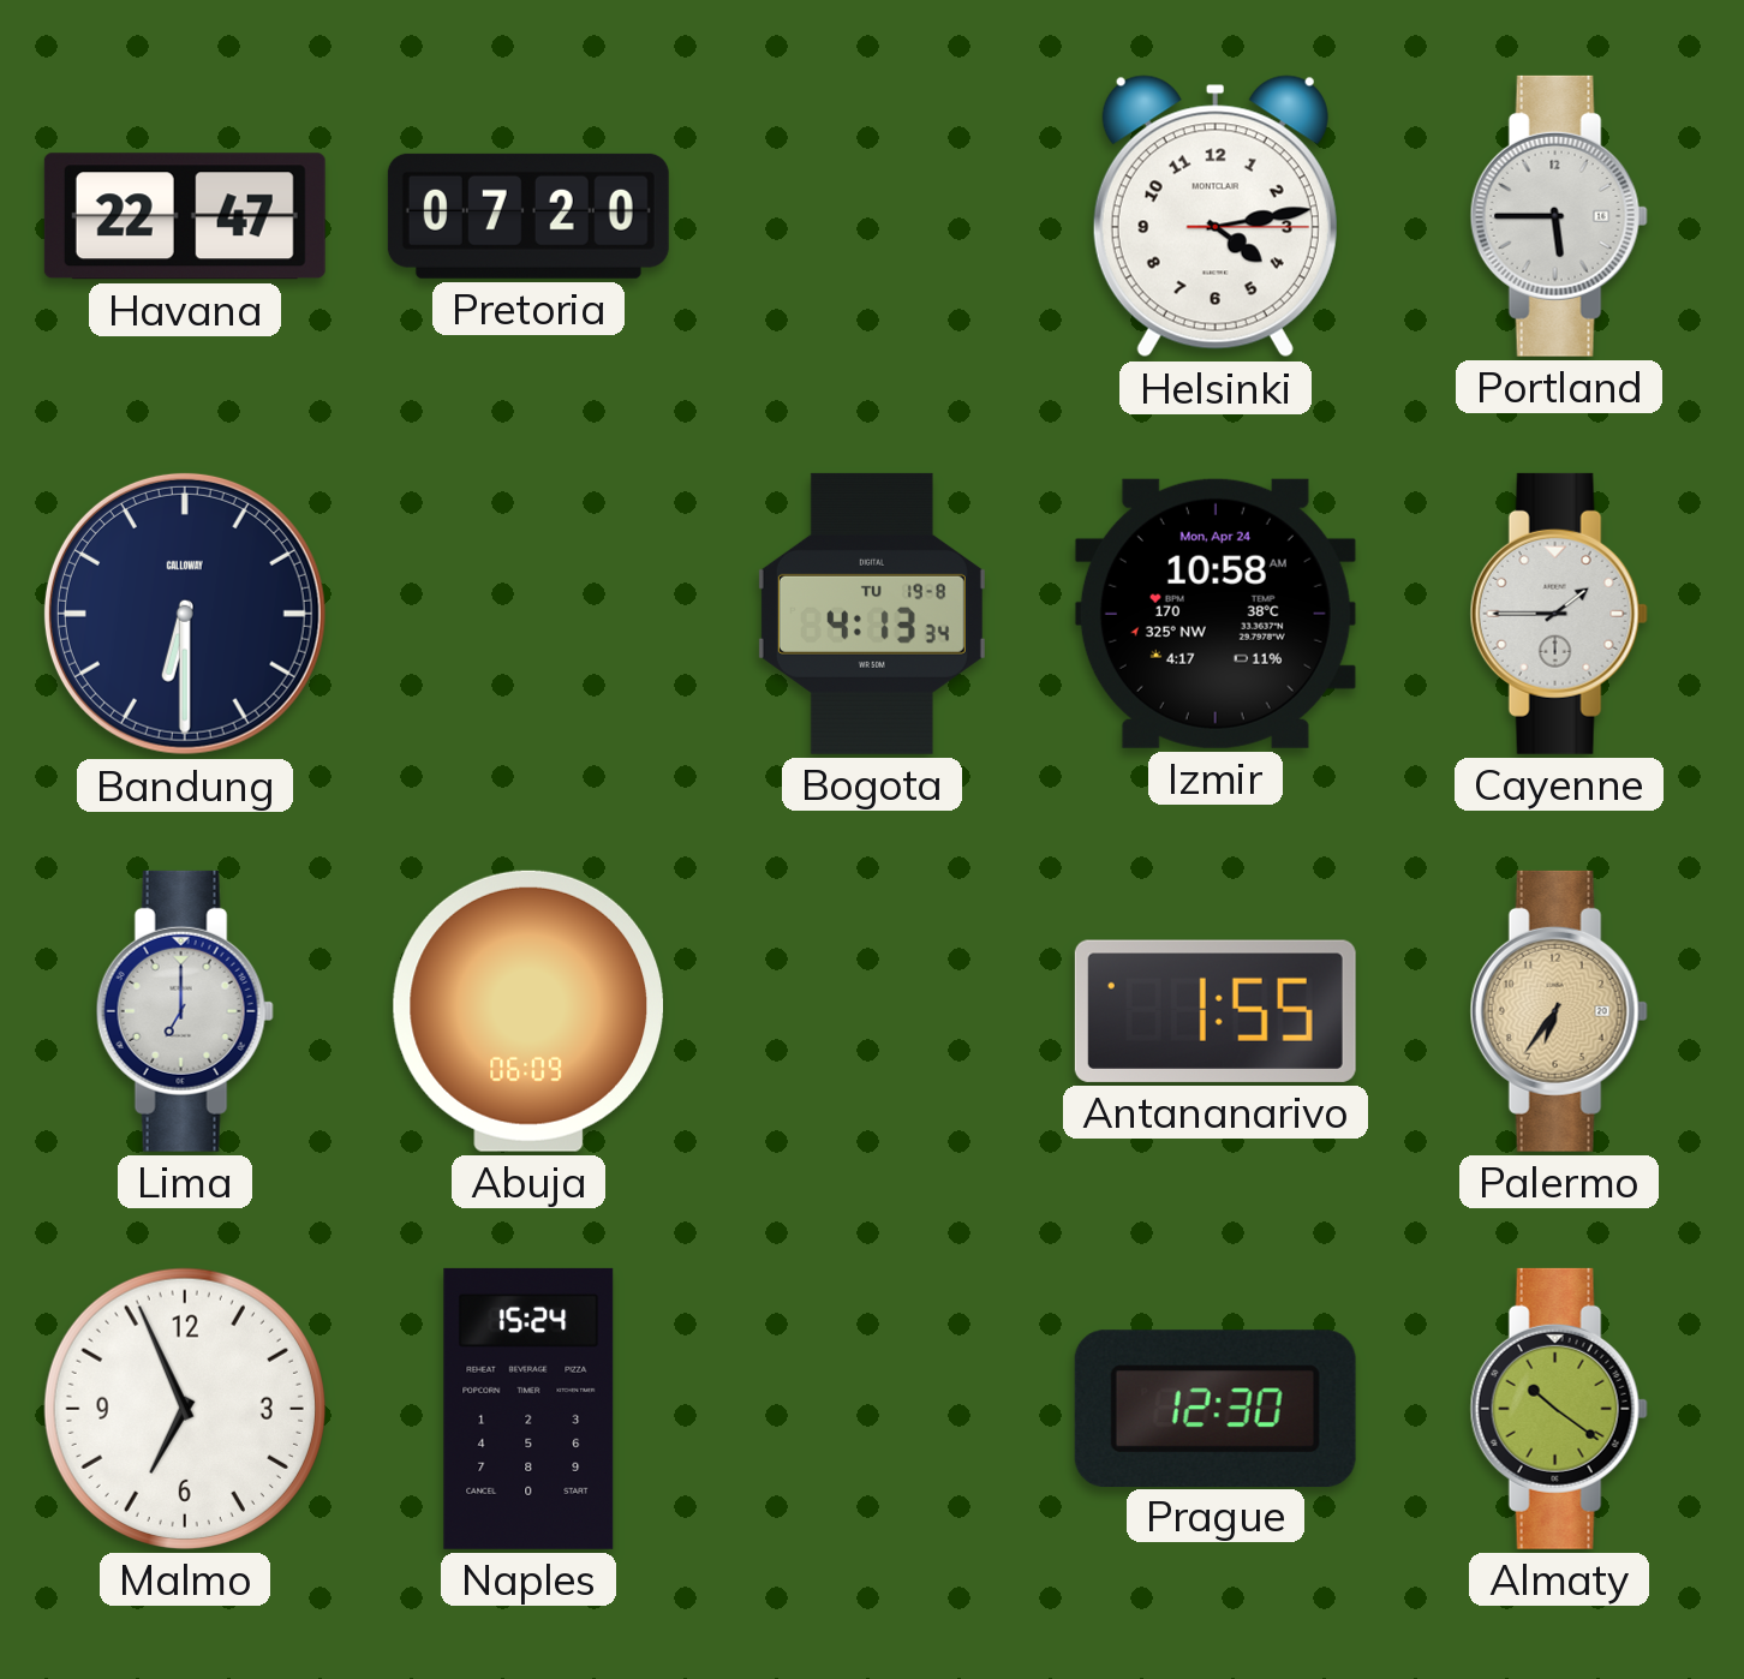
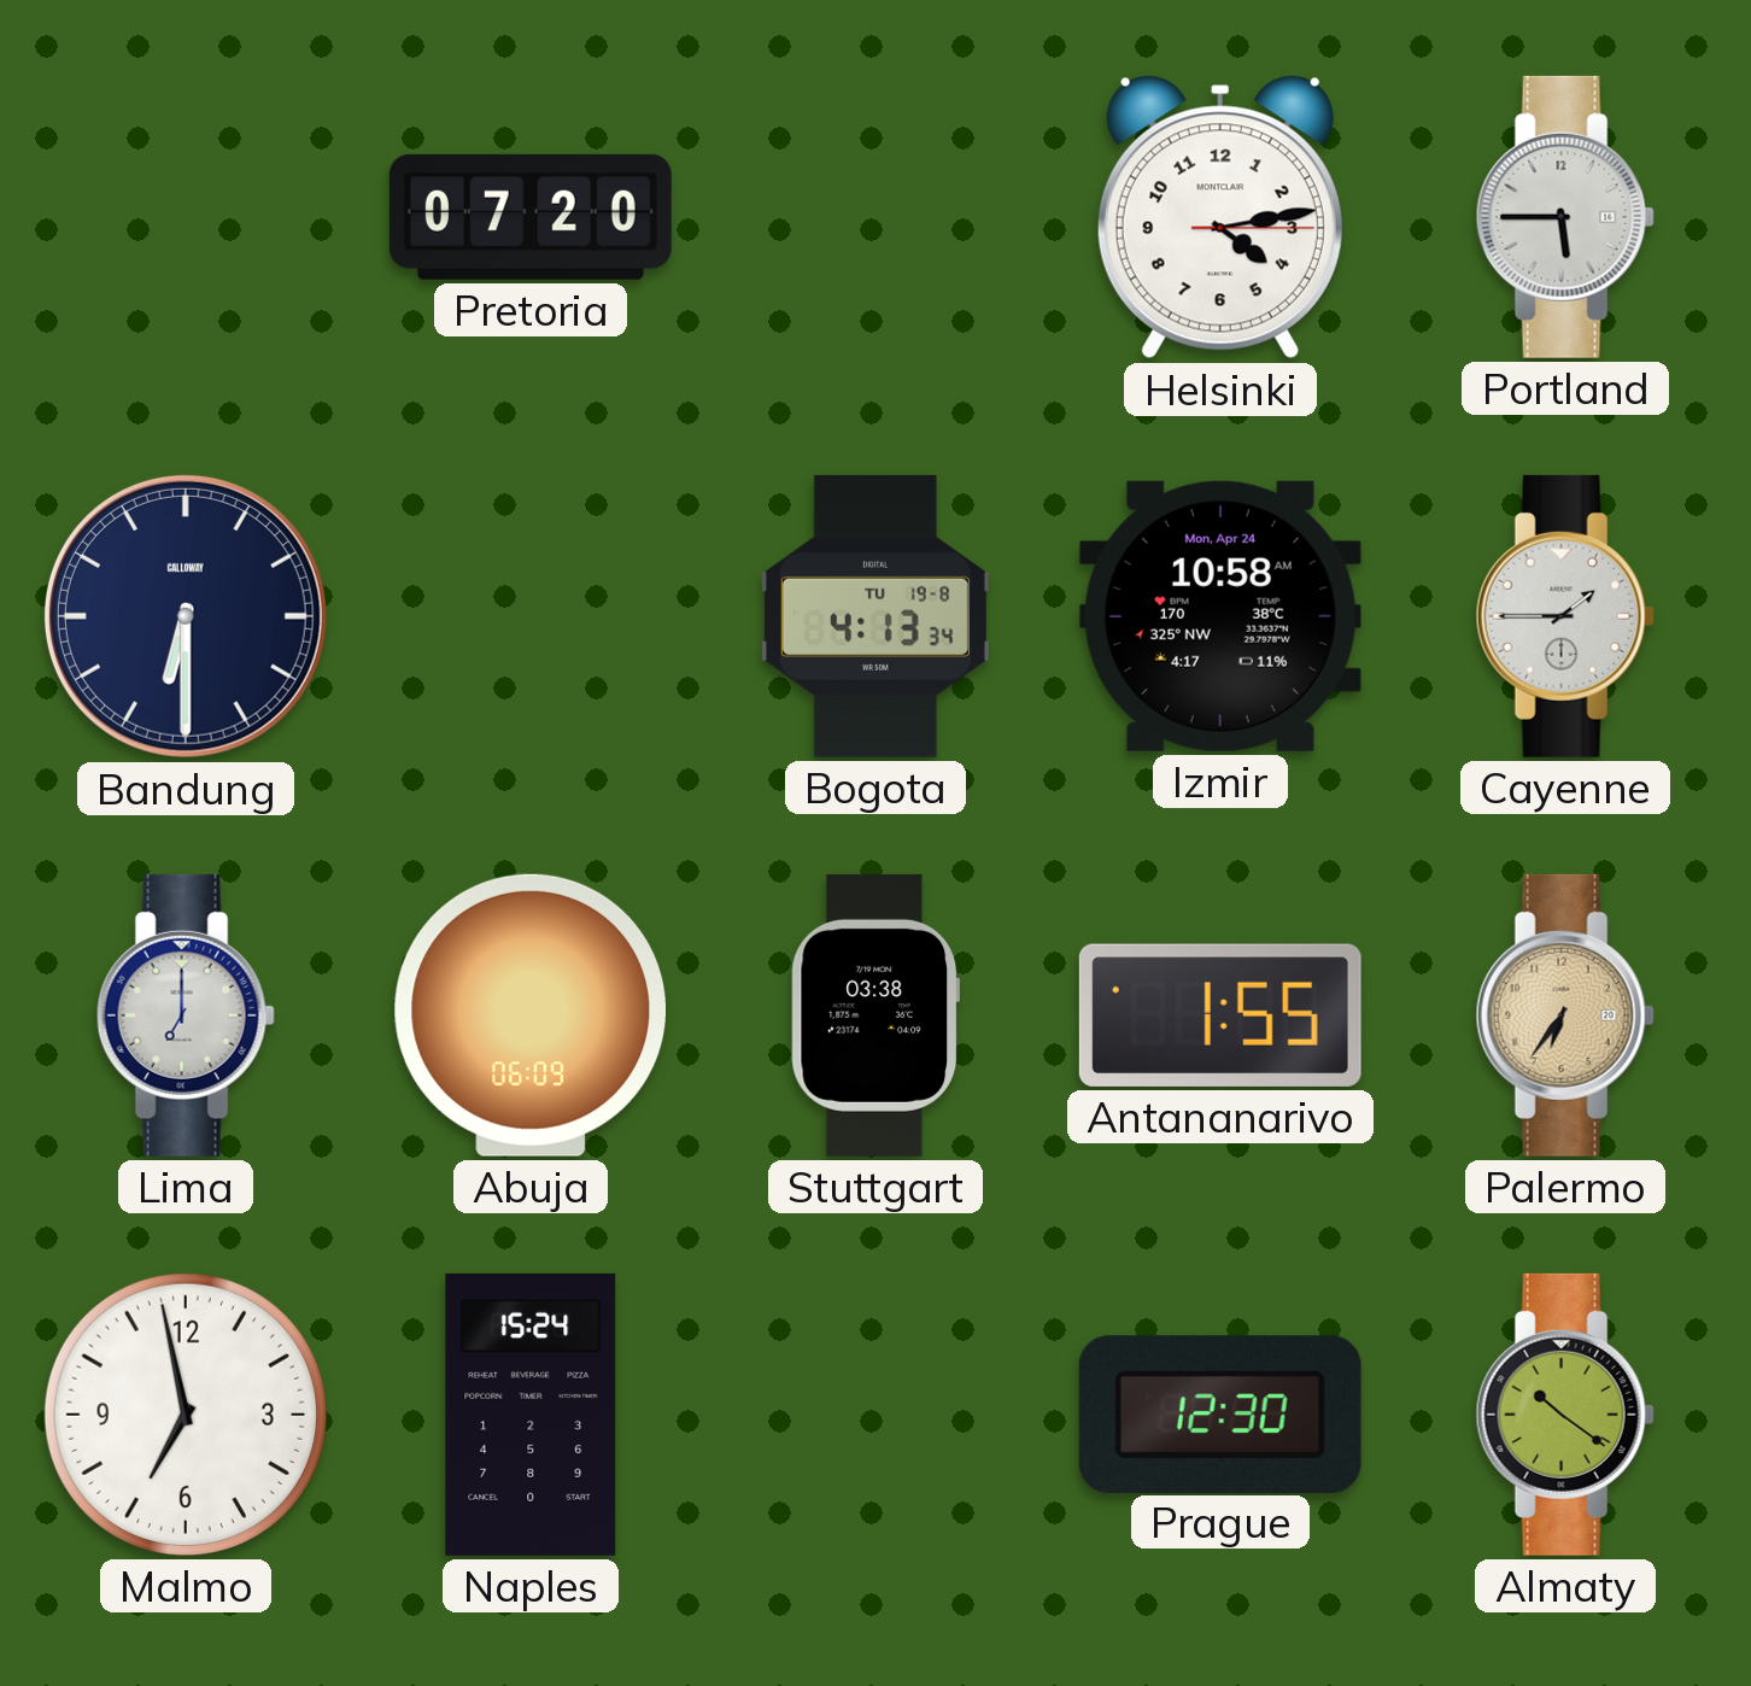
Havana: 22:47 -> none (185, 216)
Stuttgart: none -> 03:38 (875, 1015)
Malmo: 6:56 -> 6:58 (186, 1415)
